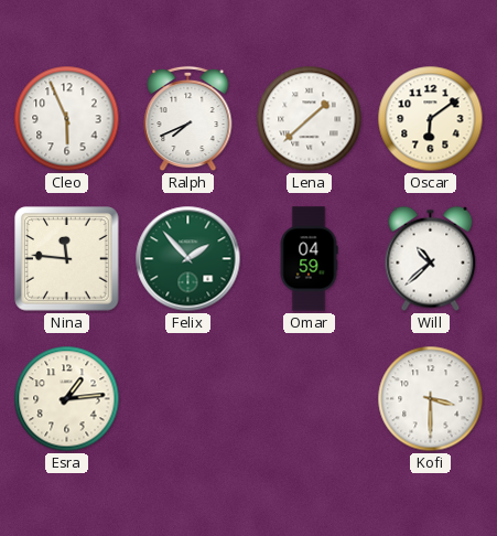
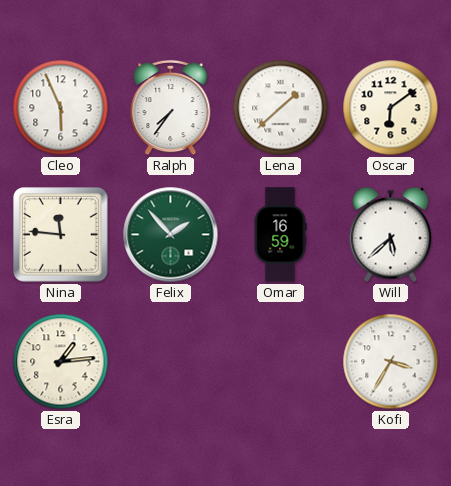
Ralph: 7:41 -> 7:36 (171, 108)
Omar: 04:59 -> 16:59 (280, 235)
Will: 10:38 -> 5:38 (391, 235)
Kofi: 3:30 -> 3:35 (391, 362)
